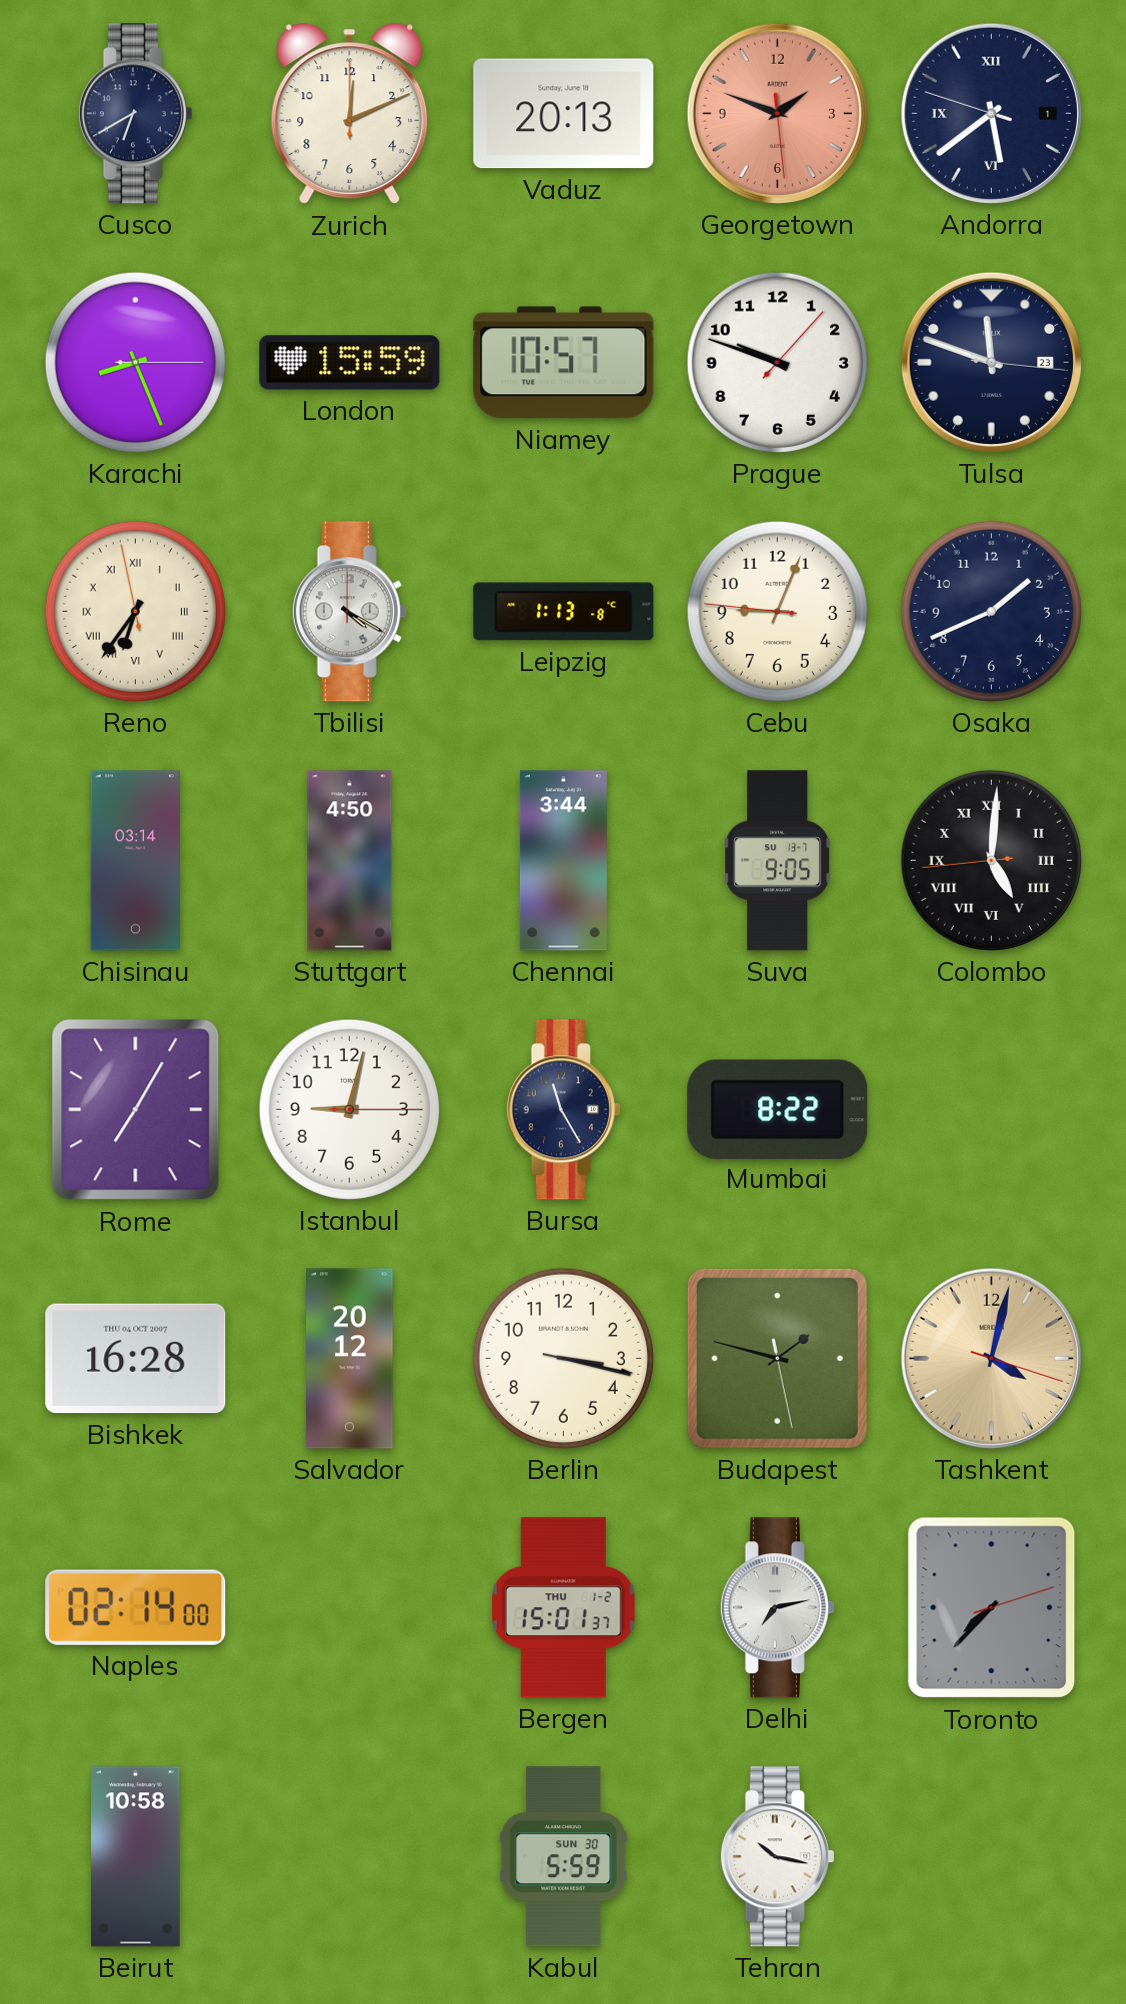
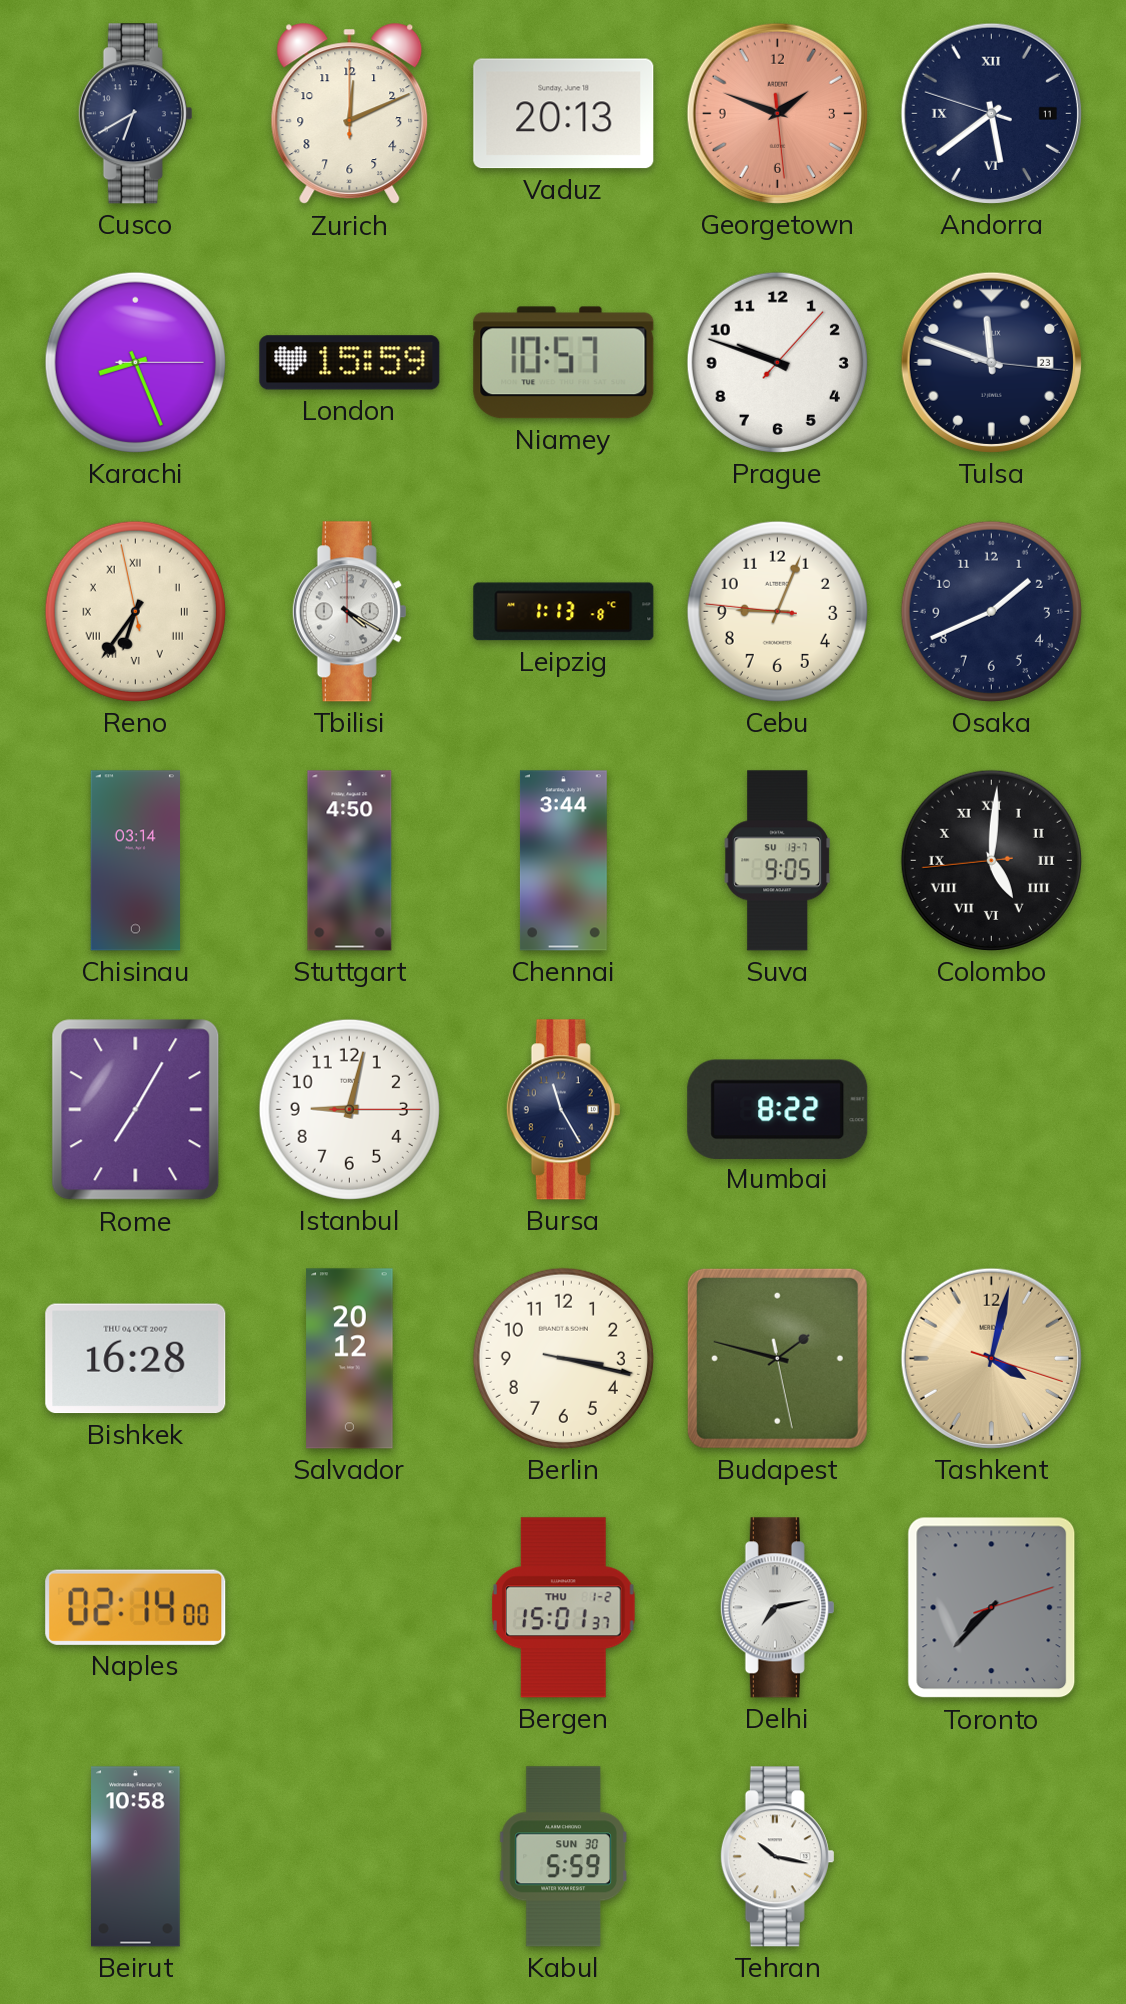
Andorra date: 1 -> 11 (991, 113)
